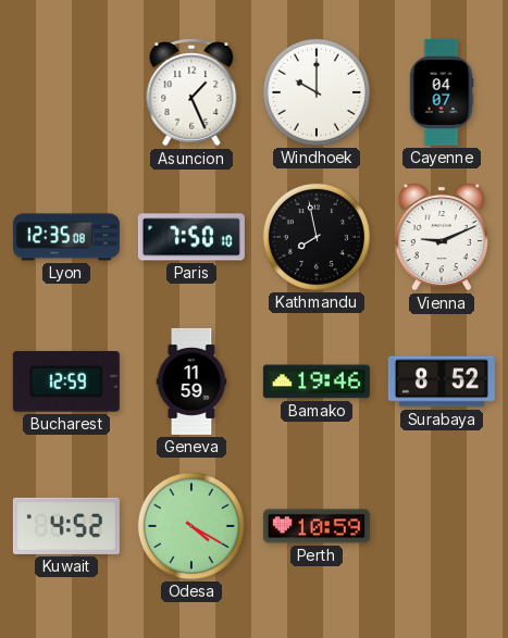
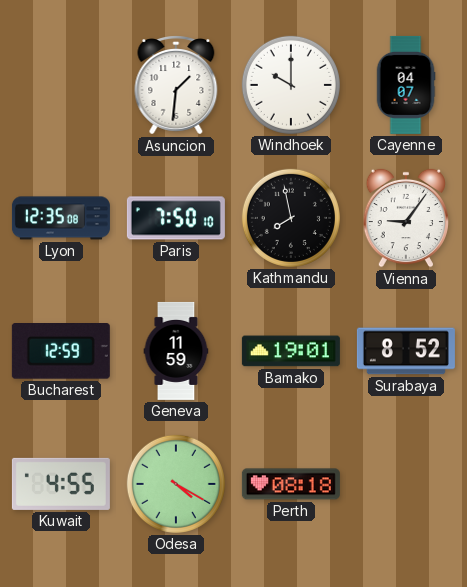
Asuncion: 1:26 -> 1:31 (176, 85)
Vienna: 9:11 -> 9:06 (406, 218)
Bamako: 19:46 -> 19:01 (291, 351)
Kuwait: 4:52 -> 4:55 (61, 484)
Perth: 10:59 -> 08:18 (291, 484)
